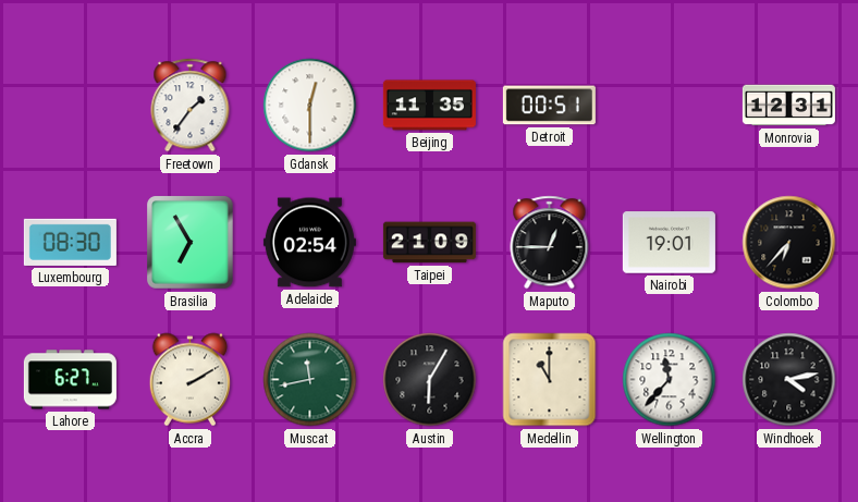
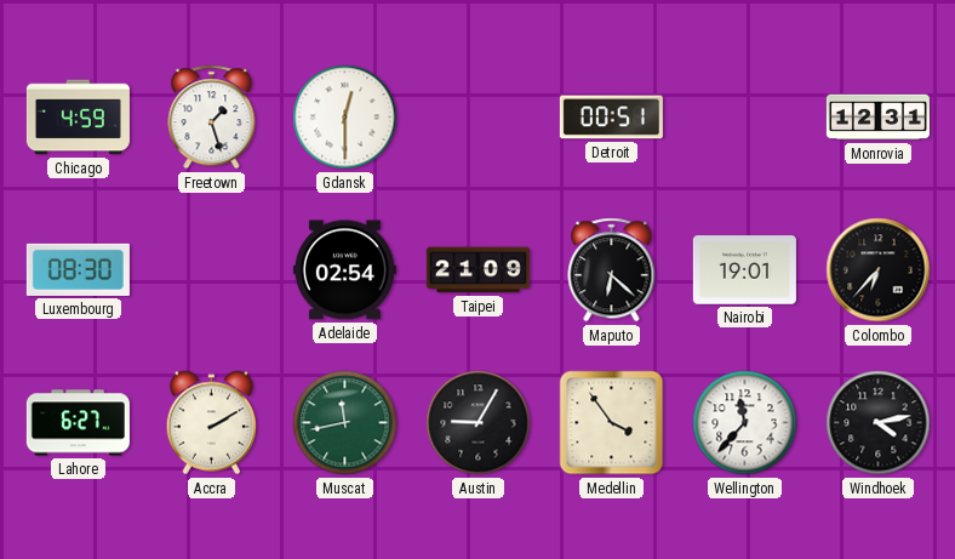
Chicago: none -> 4:59 (78, 118)
Freetown: 1:36 -> 1:27 (212, 118)
Beijing: 11:35 -> none (429, 106)
Brasilia: 6:55 -> none (191, 243)
Maputo: 12:45 -> 6:22 (612, 270)
Austin: 6:05 -> 9:05 (479, 423)
Medellin: 11:00 -> 3:54 (612, 423)
